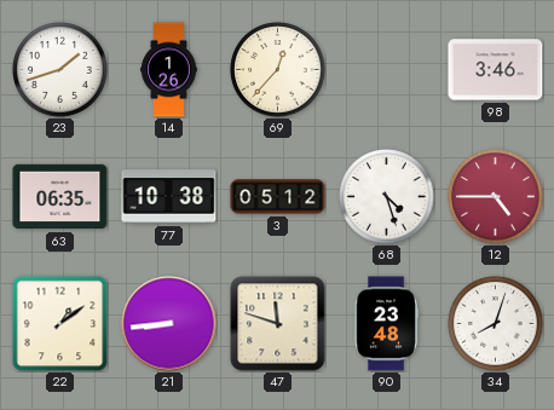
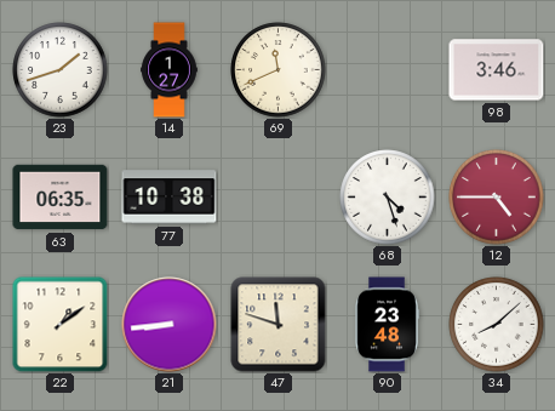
14: 1:26 -> 1:27 (170, 70)
69: 12:37 -> 11:41 (279, 70)
3: 05:12 -> none (278, 197)
34: 8:03 -> 8:08 (497, 325)
